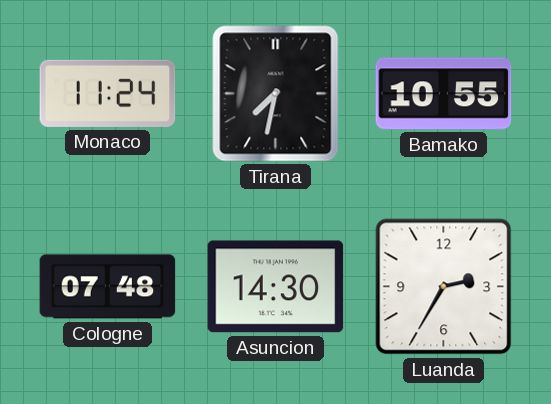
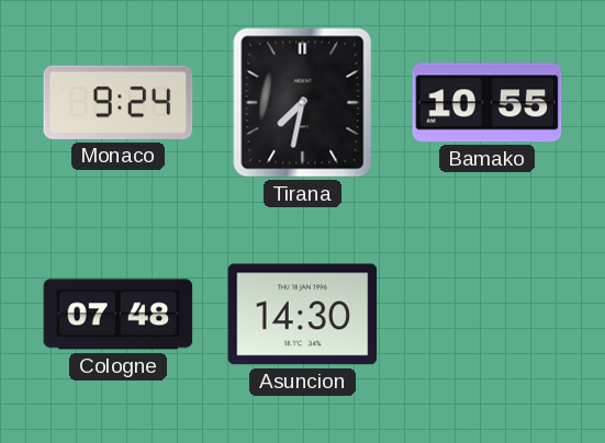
Monaco: 11:24 -> 9:24 (119, 102)
Luanda: 2:35 -> none (444, 287)
